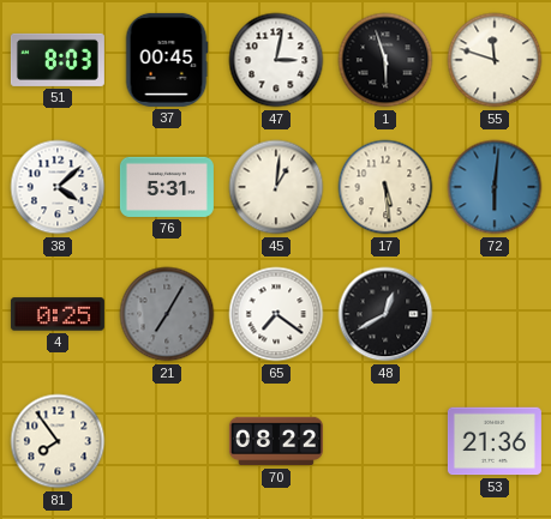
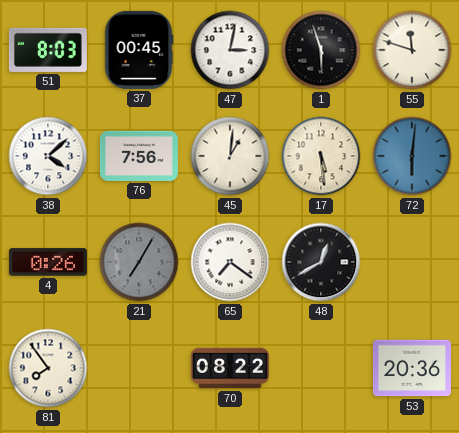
76: 5:31 -> 7:56 (139, 156)
4: 0:25 -> 0:26 (48, 262)
53: 21:36 -> 20:36 (412, 368)
